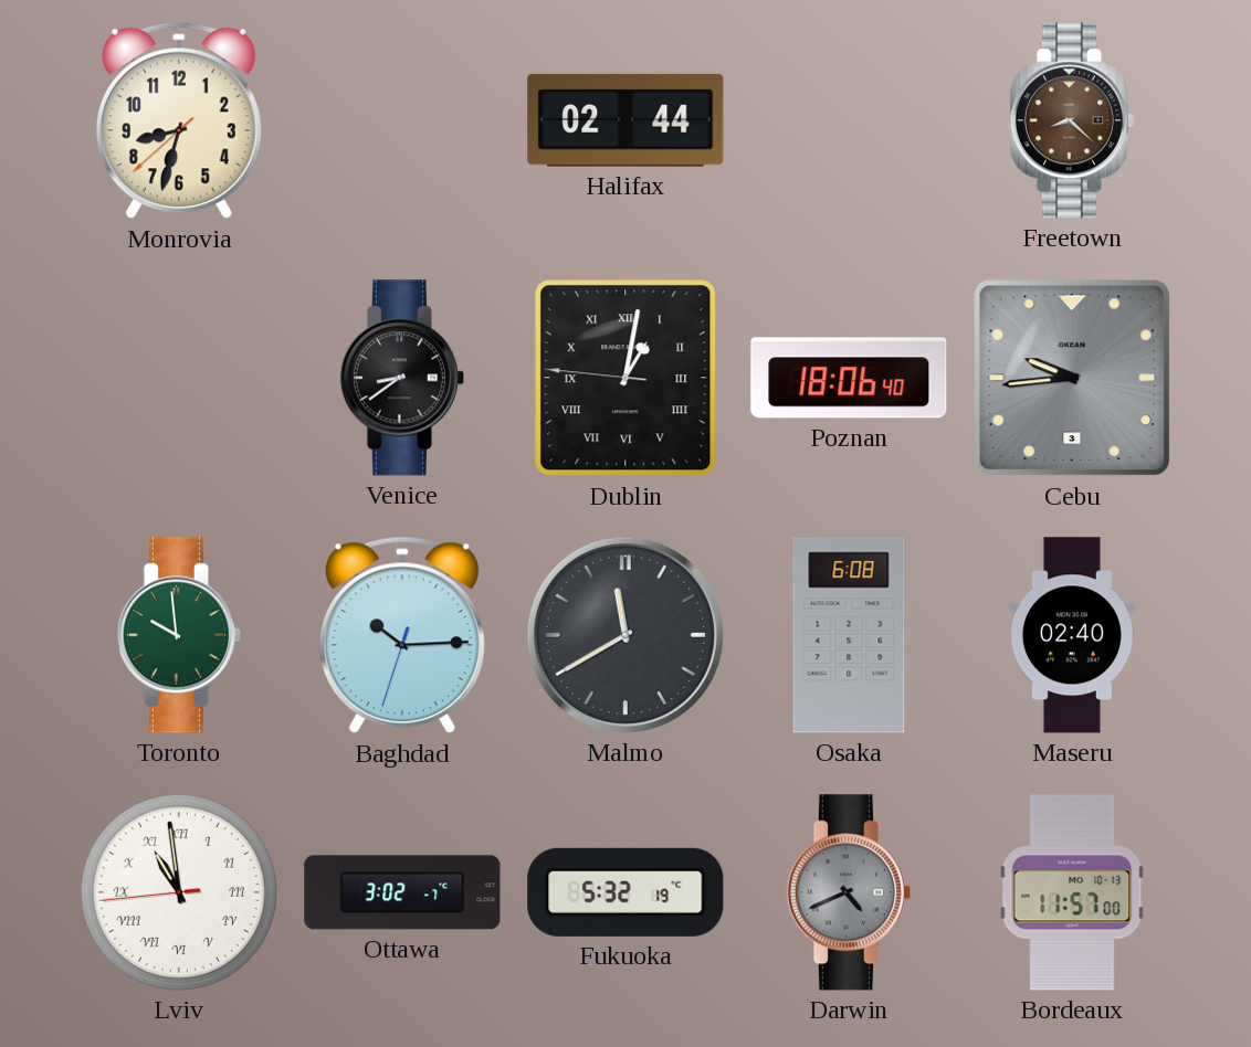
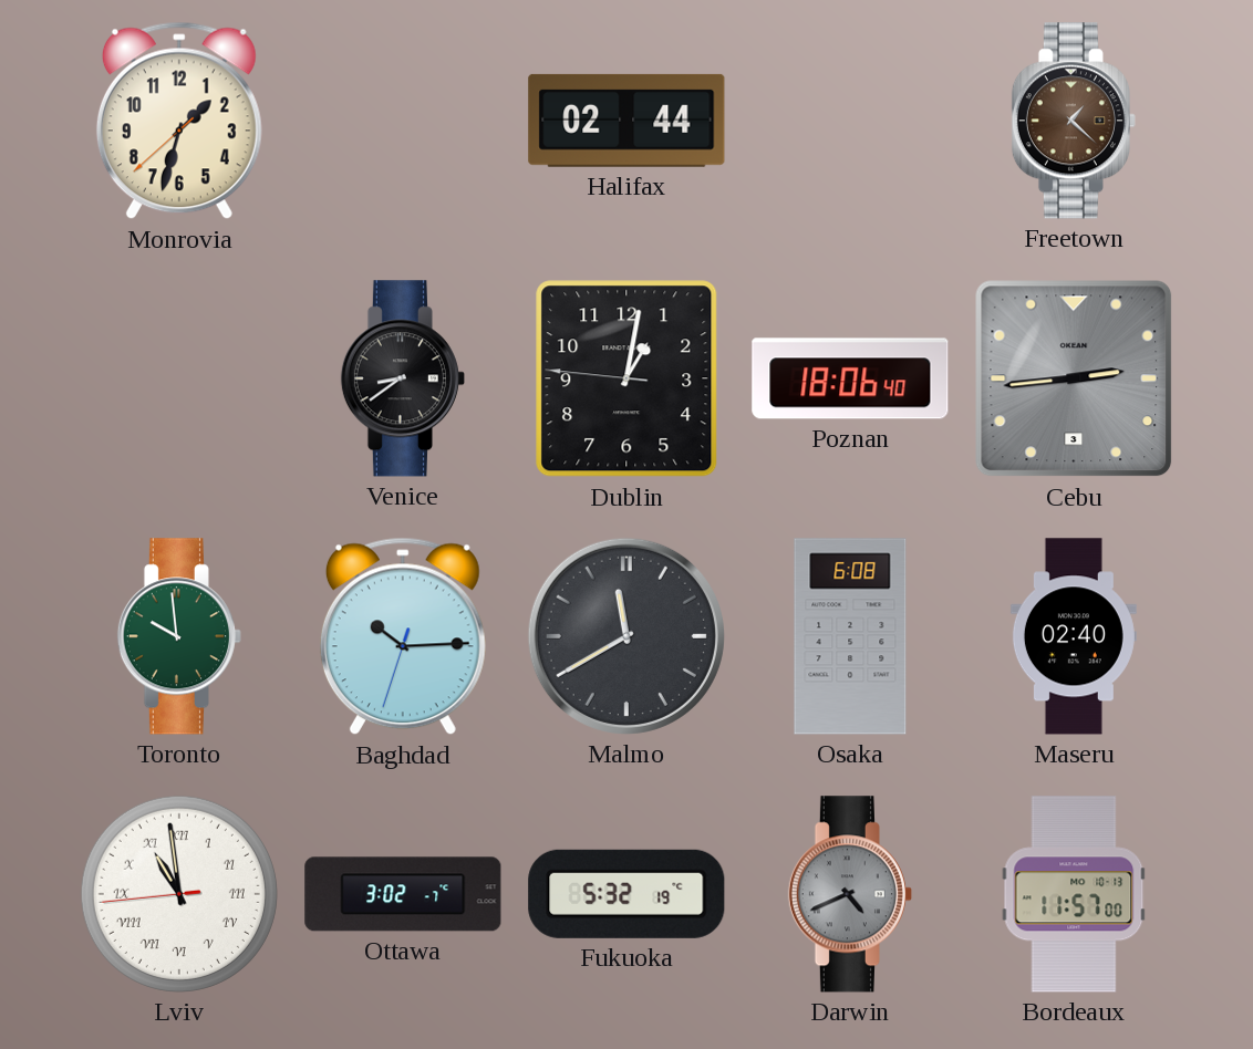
Monrovia: 8:32 -> 1:32 (179, 121)
Freetown: 8:22 -> 1:22 (1074, 121)
Dublin numerals: Roman -> Arabic (626, 378)
Cebu: 9:44 -> 2:44 (1074, 378)
